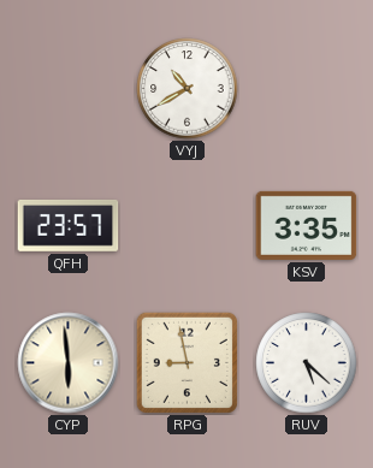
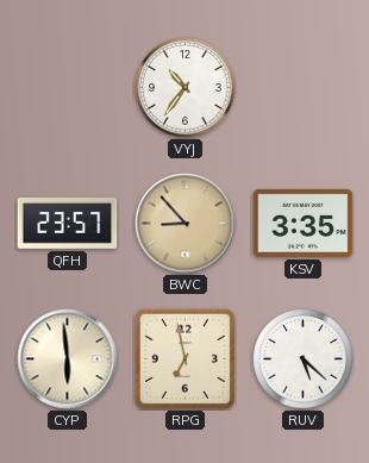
VYJ: 10:40 -> 10:36 (186, 88)
BWC: none -> 8:53 (186, 224)
RPG: 8:58 -> 6:58 (185, 358)
